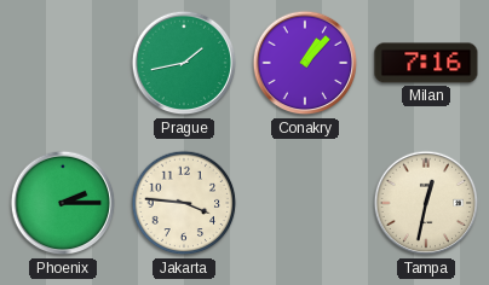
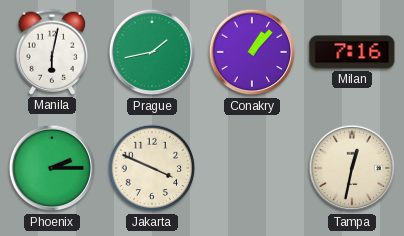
Manila: none -> 6:02 (51, 52)
Jakarta: 3:46 -> 3:49 (152, 168)
